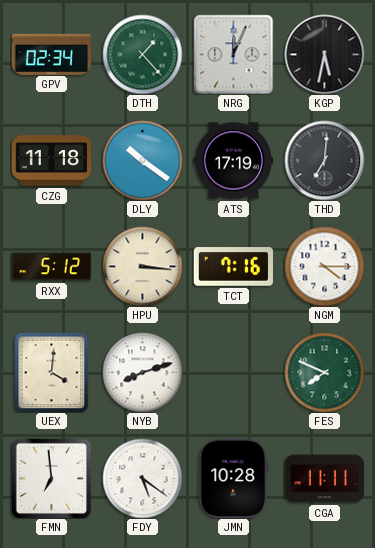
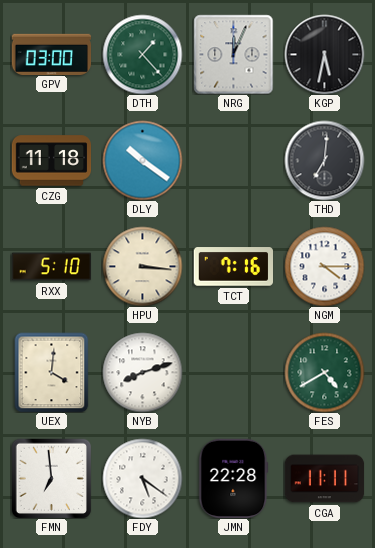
GPV: 02:34 -> 03:00 (51, 54)
ATS: 17:19 -> none (233, 161)
RXX: 5:12 -> 5:10 (51, 267)
FES: 7:49 -> 4:40 (324, 372)
JMN: 10:28 -> 22:28 (234, 478)
